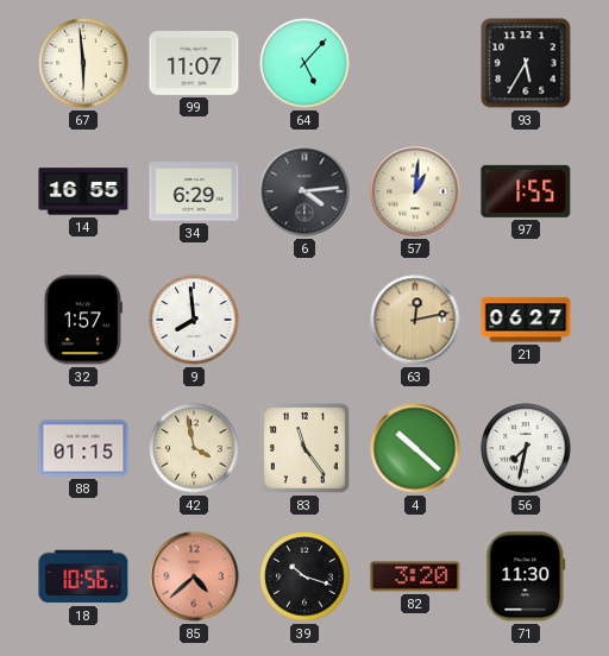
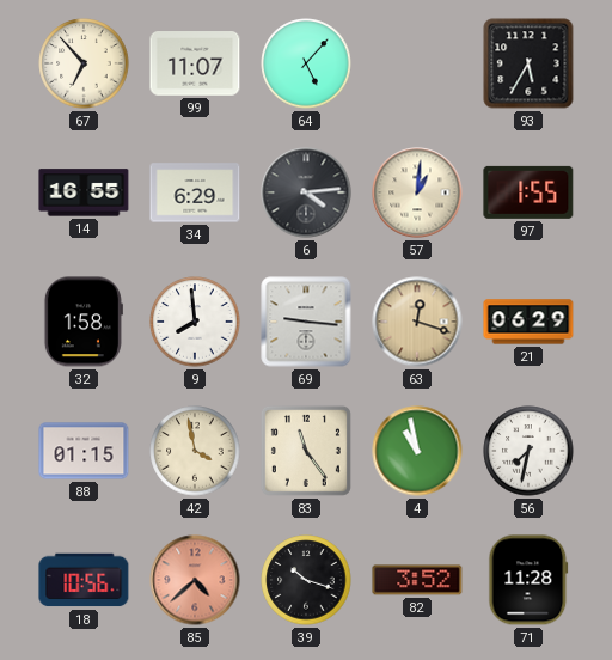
67: 5:59 -> 6:53 (84, 63)
32: 1:57 -> 1:58 (84, 322)
69: none -> 9:16 (306, 322)
63: 12:13 -> 12:18 (417, 322)
21: 06:27 -> 06:29 (528, 322)
4: 10:22 -> 10:58 (417, 451)
82: 3:20 -> 3:52 (417, 580)
71: 11:30 -> 11:28 (528, 580)
